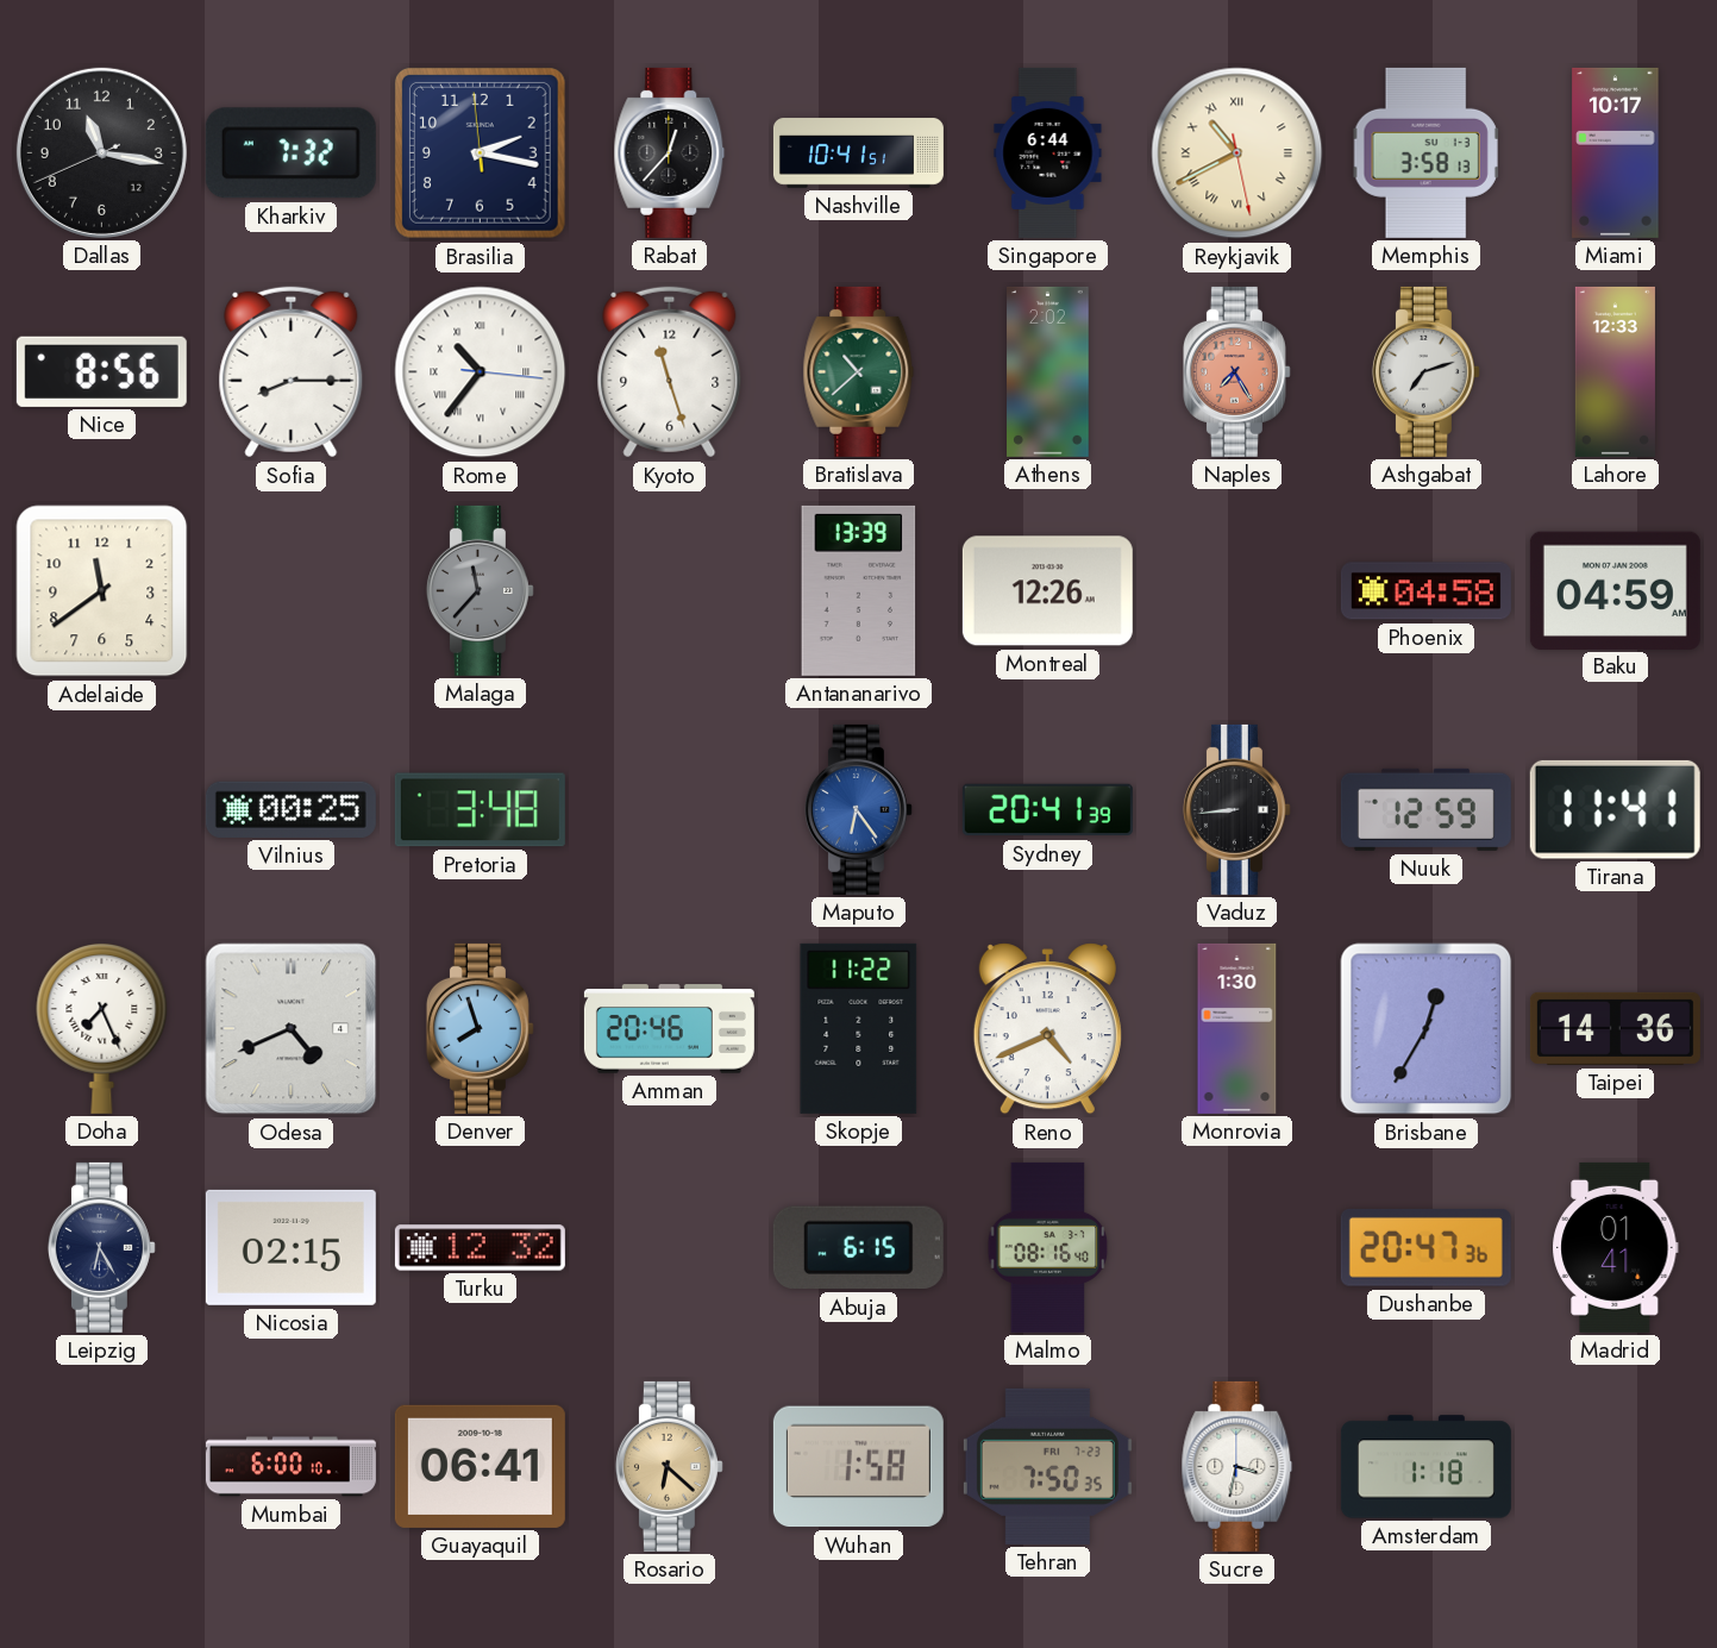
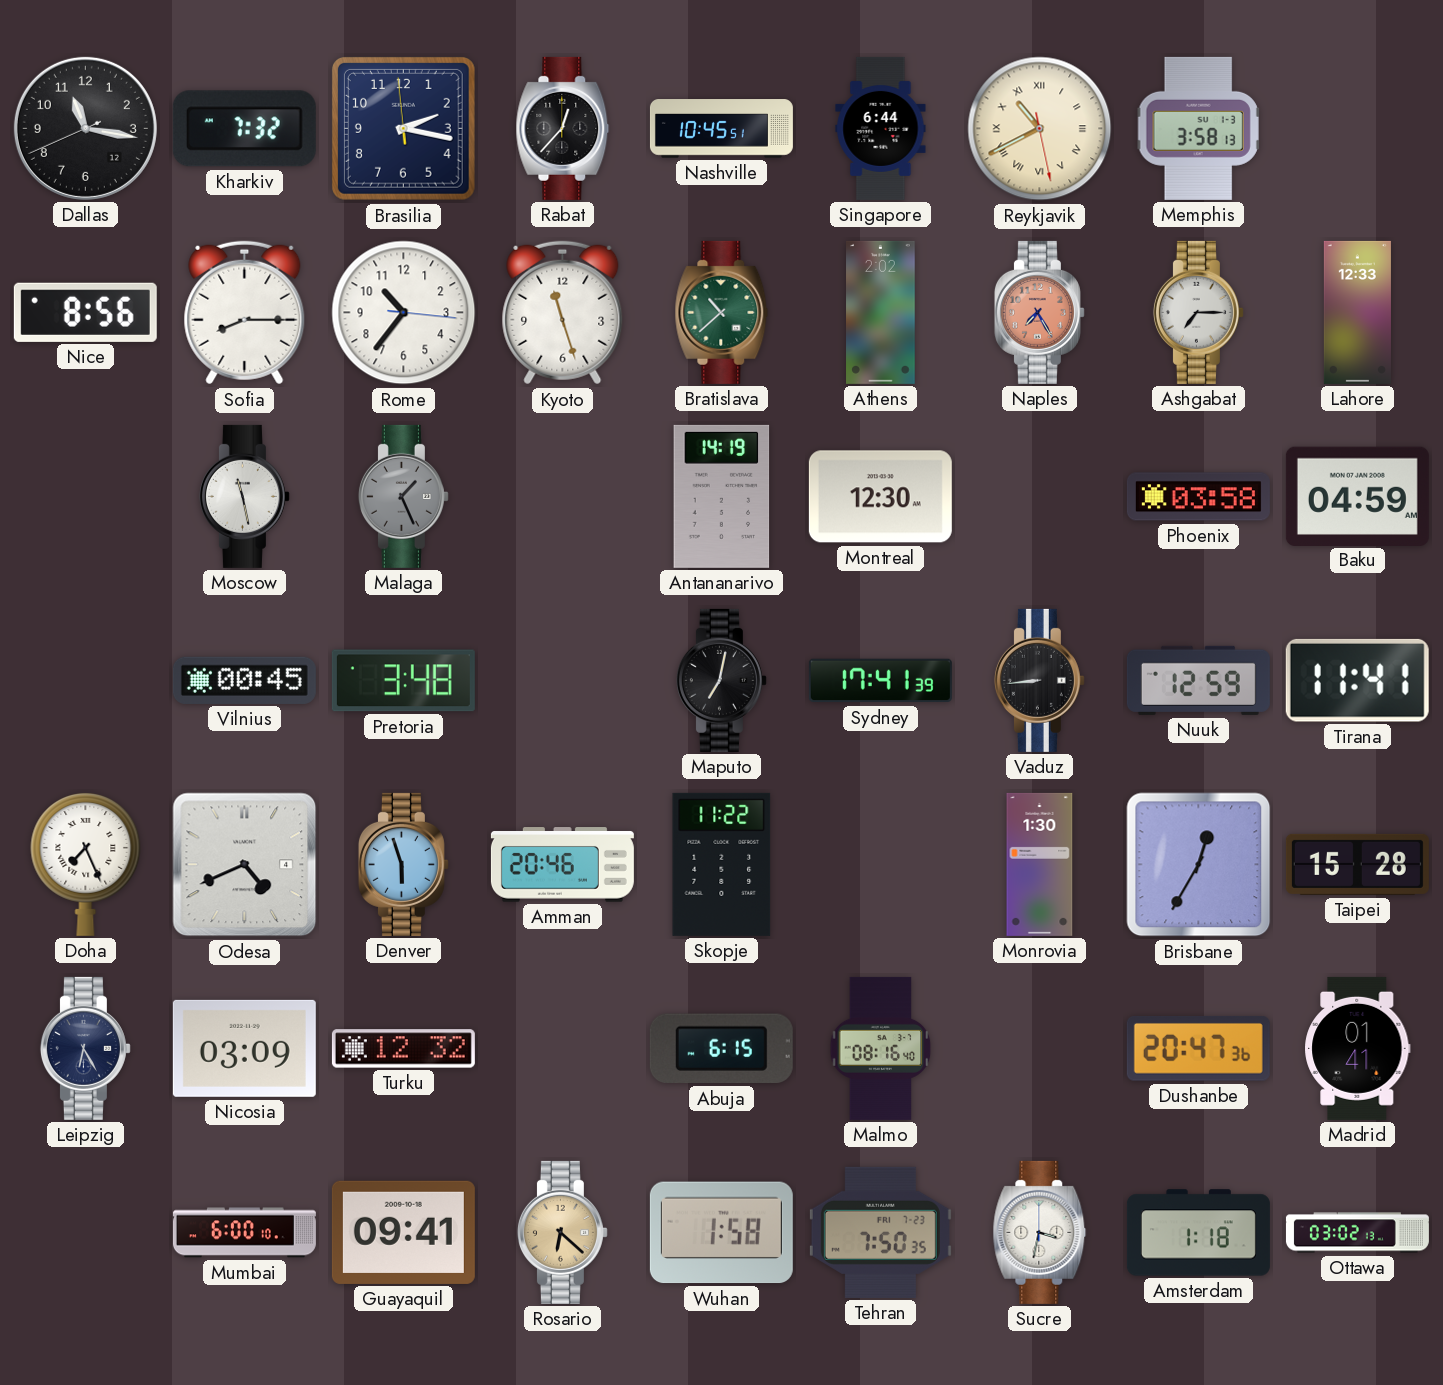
Nashville: 10:41 -> 10:45 (721, 129)
Miami: 10:17 -> none (1616, 152)
Rome numerals: Roman -> Arabic (404, 313)
Ashgabat: 7:12 -> 7:15 (1198, 312)
Adelaide: 11:39 -> none (102, 591)
Moscow: none -> 11:28 (244, 496)
Malaga: 11:37 -> 1:26 (403, 496)
Antananarivo: 13:39 -> 14:19 (722, 496)
Montreal: 12:26 -> 12:30 (880, 497)
Phoenix: 04:58 -> 03:58 (1198, 497)
Vilnius: 00:25 -> 00:45 (244, 680)
Maputo: 6:24 -> 7:02 (721, 680)
Maputo dial: blue -> black (721, 680)
Sydney: 20:41 -> 17:41 (880, 681)
Denver: 7:57 -> 5:57 (403, 864)
Reno: 4:41 -> none (1047, 1029)
Taipei: 14:36 -> 15:28 (1357, 864)
Nicosia: 02:15 -> 03:09 (244, 1048)
Guayaquil: 06:41 -> 09:41 (403, 1232)
Ottawa: none -> 03:02 (1357, 1233)
